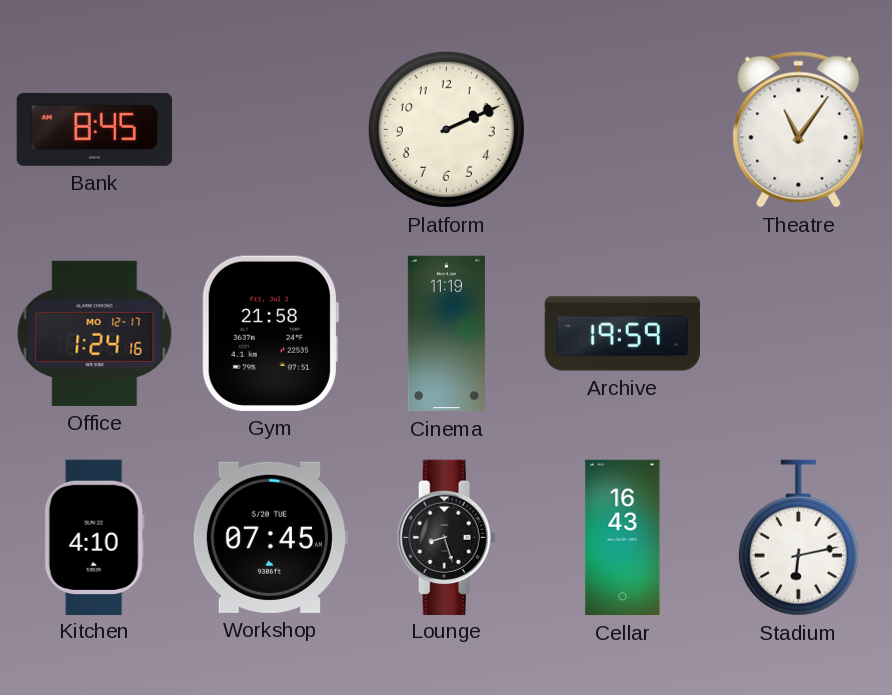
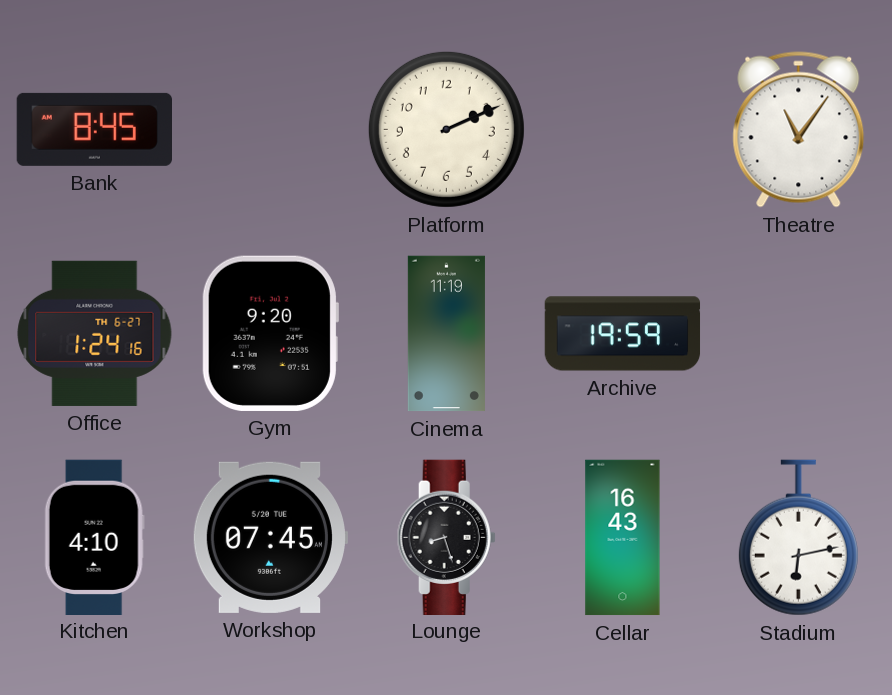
Office date: MO 12-17 -> TH 6-27 (95, 333)
Gym: 21:58 -> 9:20 (270, 333)
